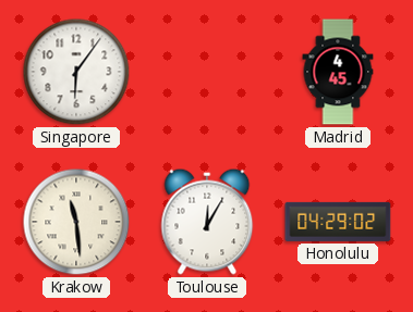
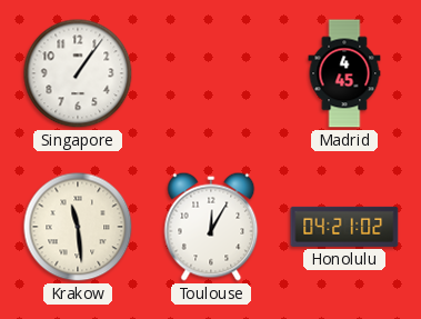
Singapore: 6:06 -> 1:06 (78, 73)
Honolulu: 04:29 -> 04:21 (344, 227)
